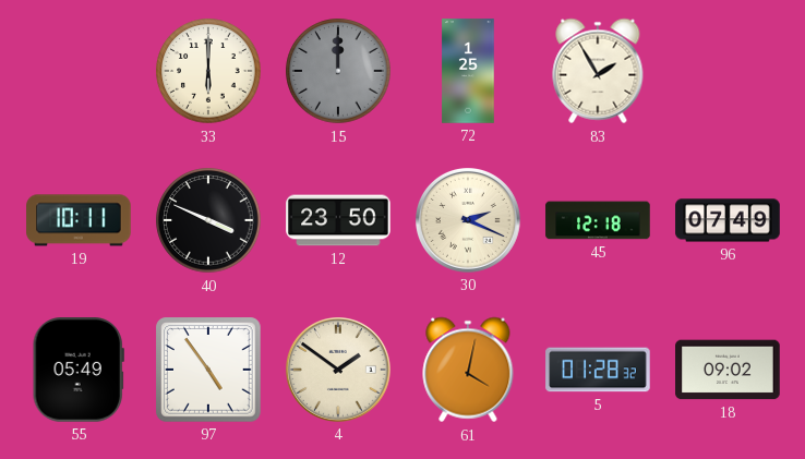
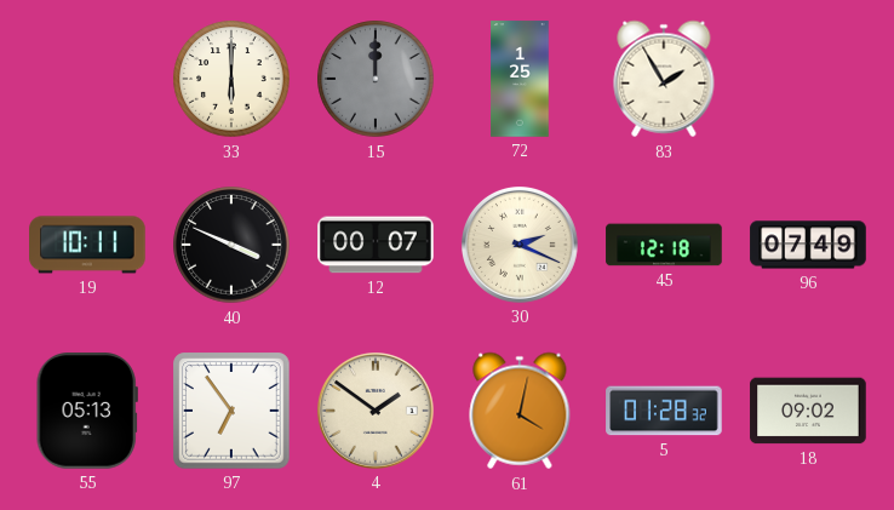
12: 23:50 -> 00:07 (376, 245)
55: 05:49 -> 05:13 (87, 411)
97: 4:54 -> 6:54 (231, 411)
